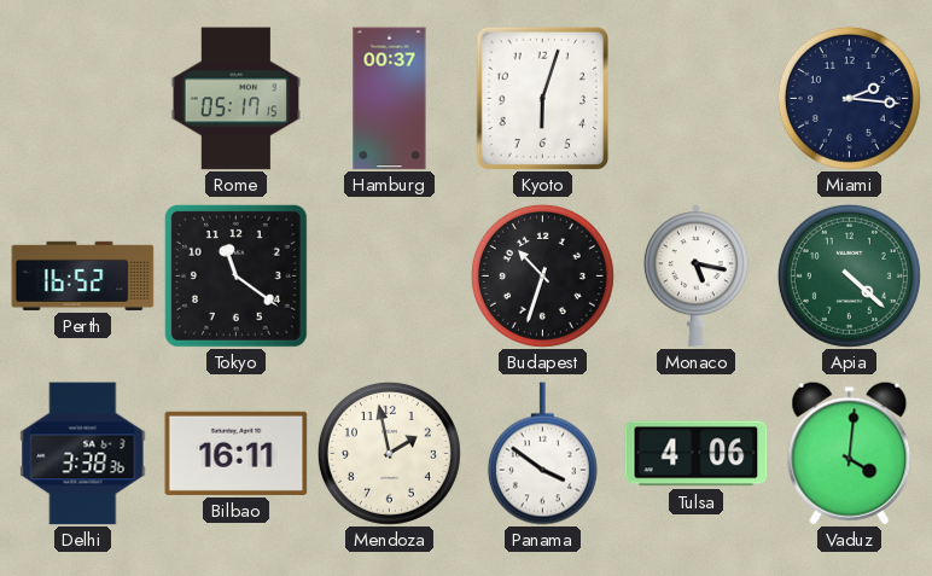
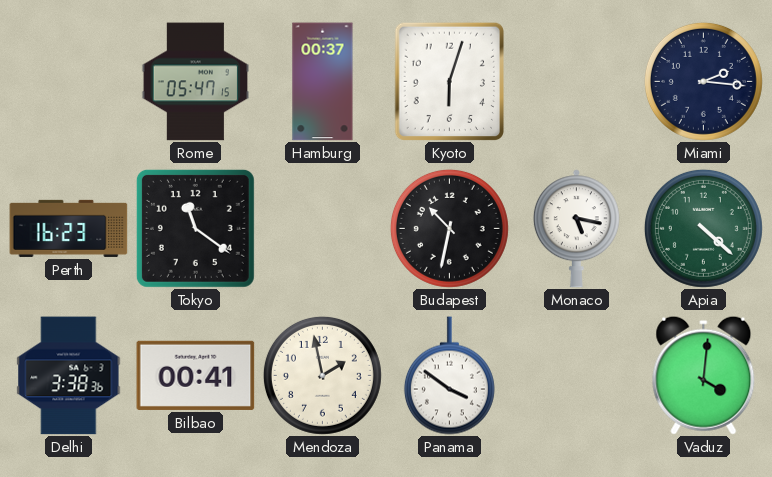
Rome: 05:17 -> 05:47 (196, 82)
Perth: 16:52 -> 16:23 (69, 228)
Budapest: 10:33 -> 10:32 (449, 228)
Bilbao: 16:11 -> 00:41 (196, 375)
Tulsa: 4:06 -> none (697, 454)
